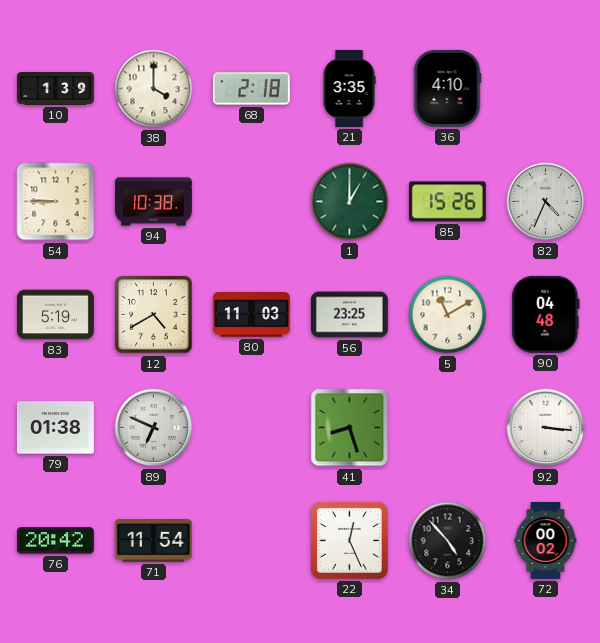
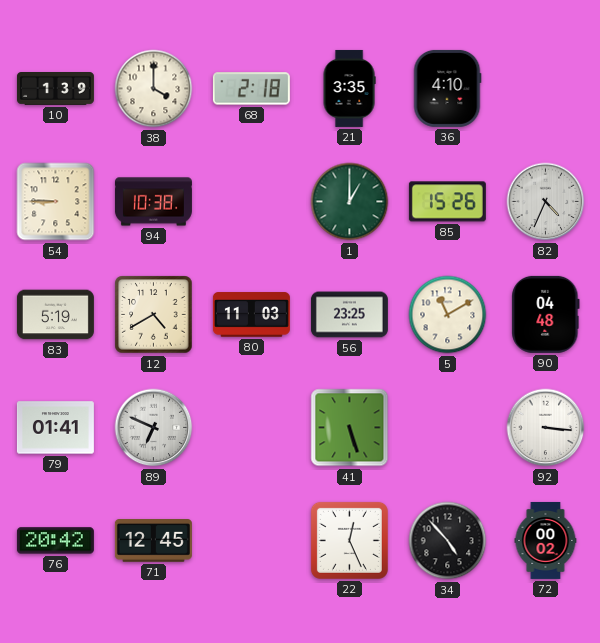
79: 01:38 -> 01:41 (55, 428)
41: 8:27 -> 5:27 (350, 428)
71: 11:54 -> 12:45 (153, 541)
